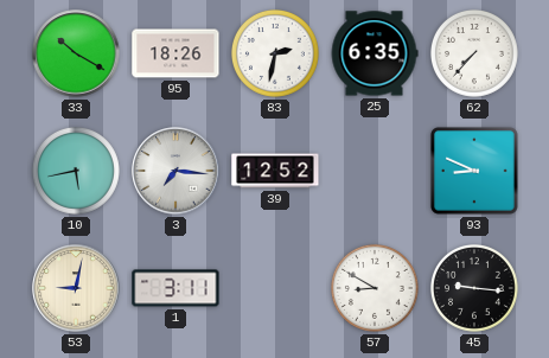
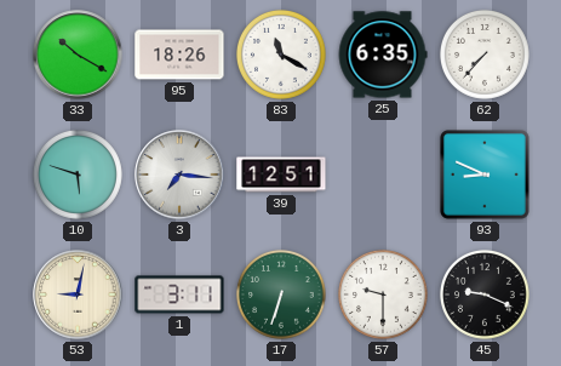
83: 2:32 -> 11:20 (281, 55)
10: 5:43 -> 5:48 (78, 175)
39: 12:52 -> 12:51 (281, 175)
17: none -> 6:33 (281, 294)
57: 8:50 -> 9:30 (383, 294)
45: 9:16 -> 9:19 (485, 294)
